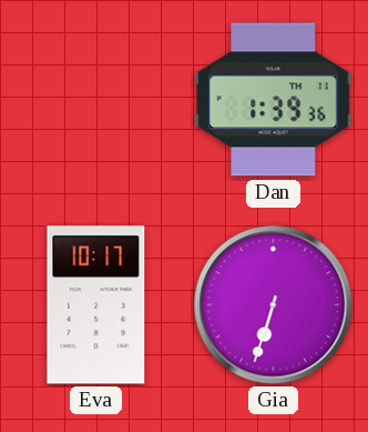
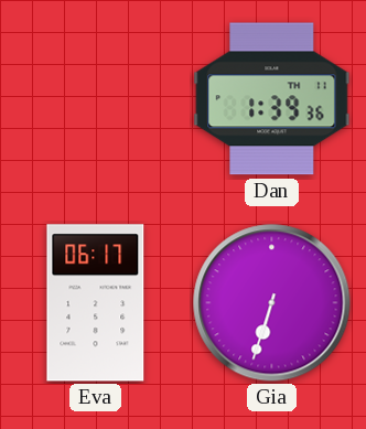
Eva: 10:17 -> 06:17 (96, 303)
